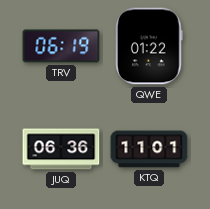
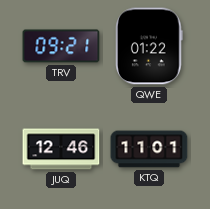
TRV: 06:19 -> 09:21 (61, 46)
JUQ: 06:36 -> 12:46 (61, 149)
